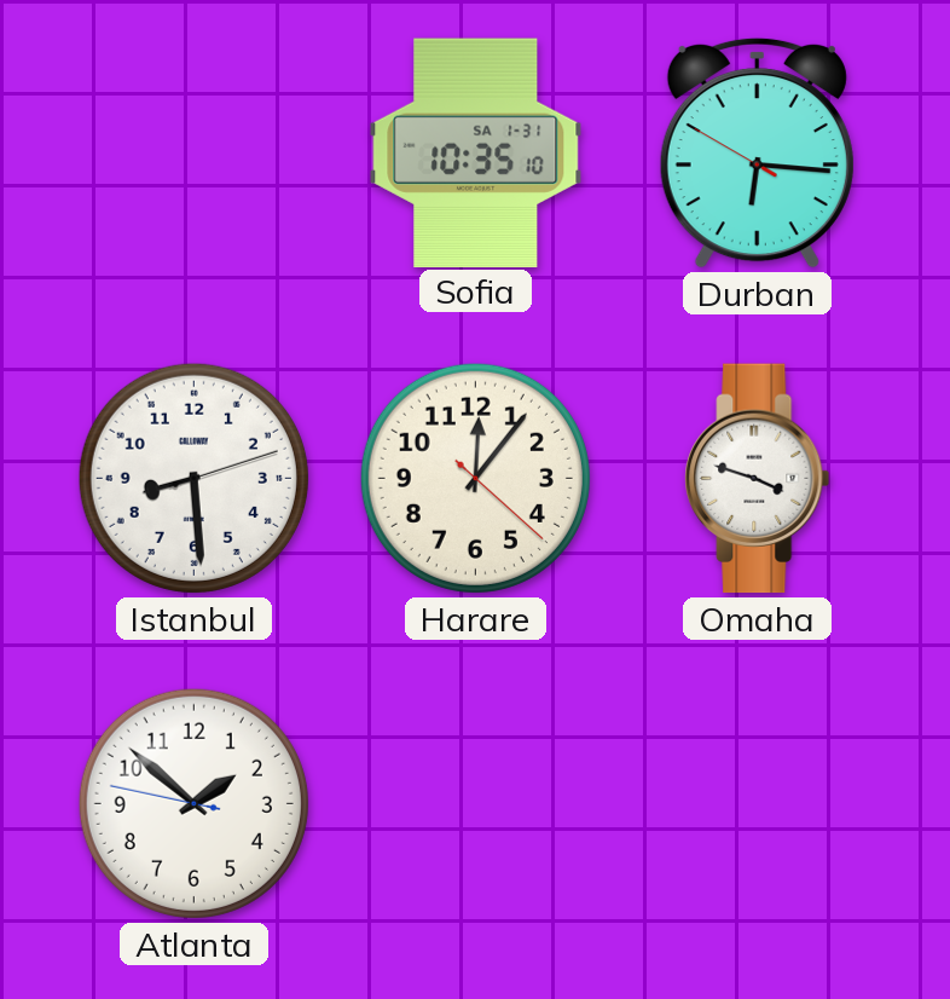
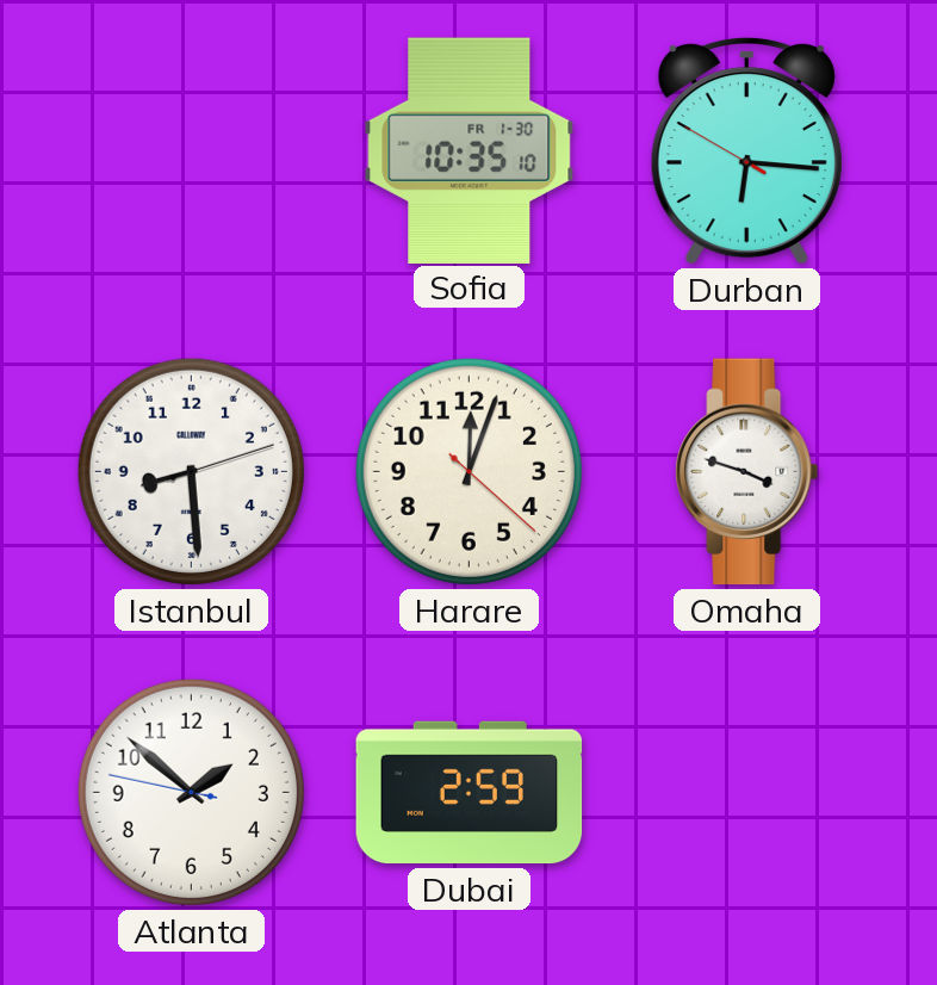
Sofia date: SA 1-31 -> FR 1-30 (470, 150)
Harare: 12:06 -> 12:03 (468, 471)
Dubai: none -> 2:59 (470, 793)
